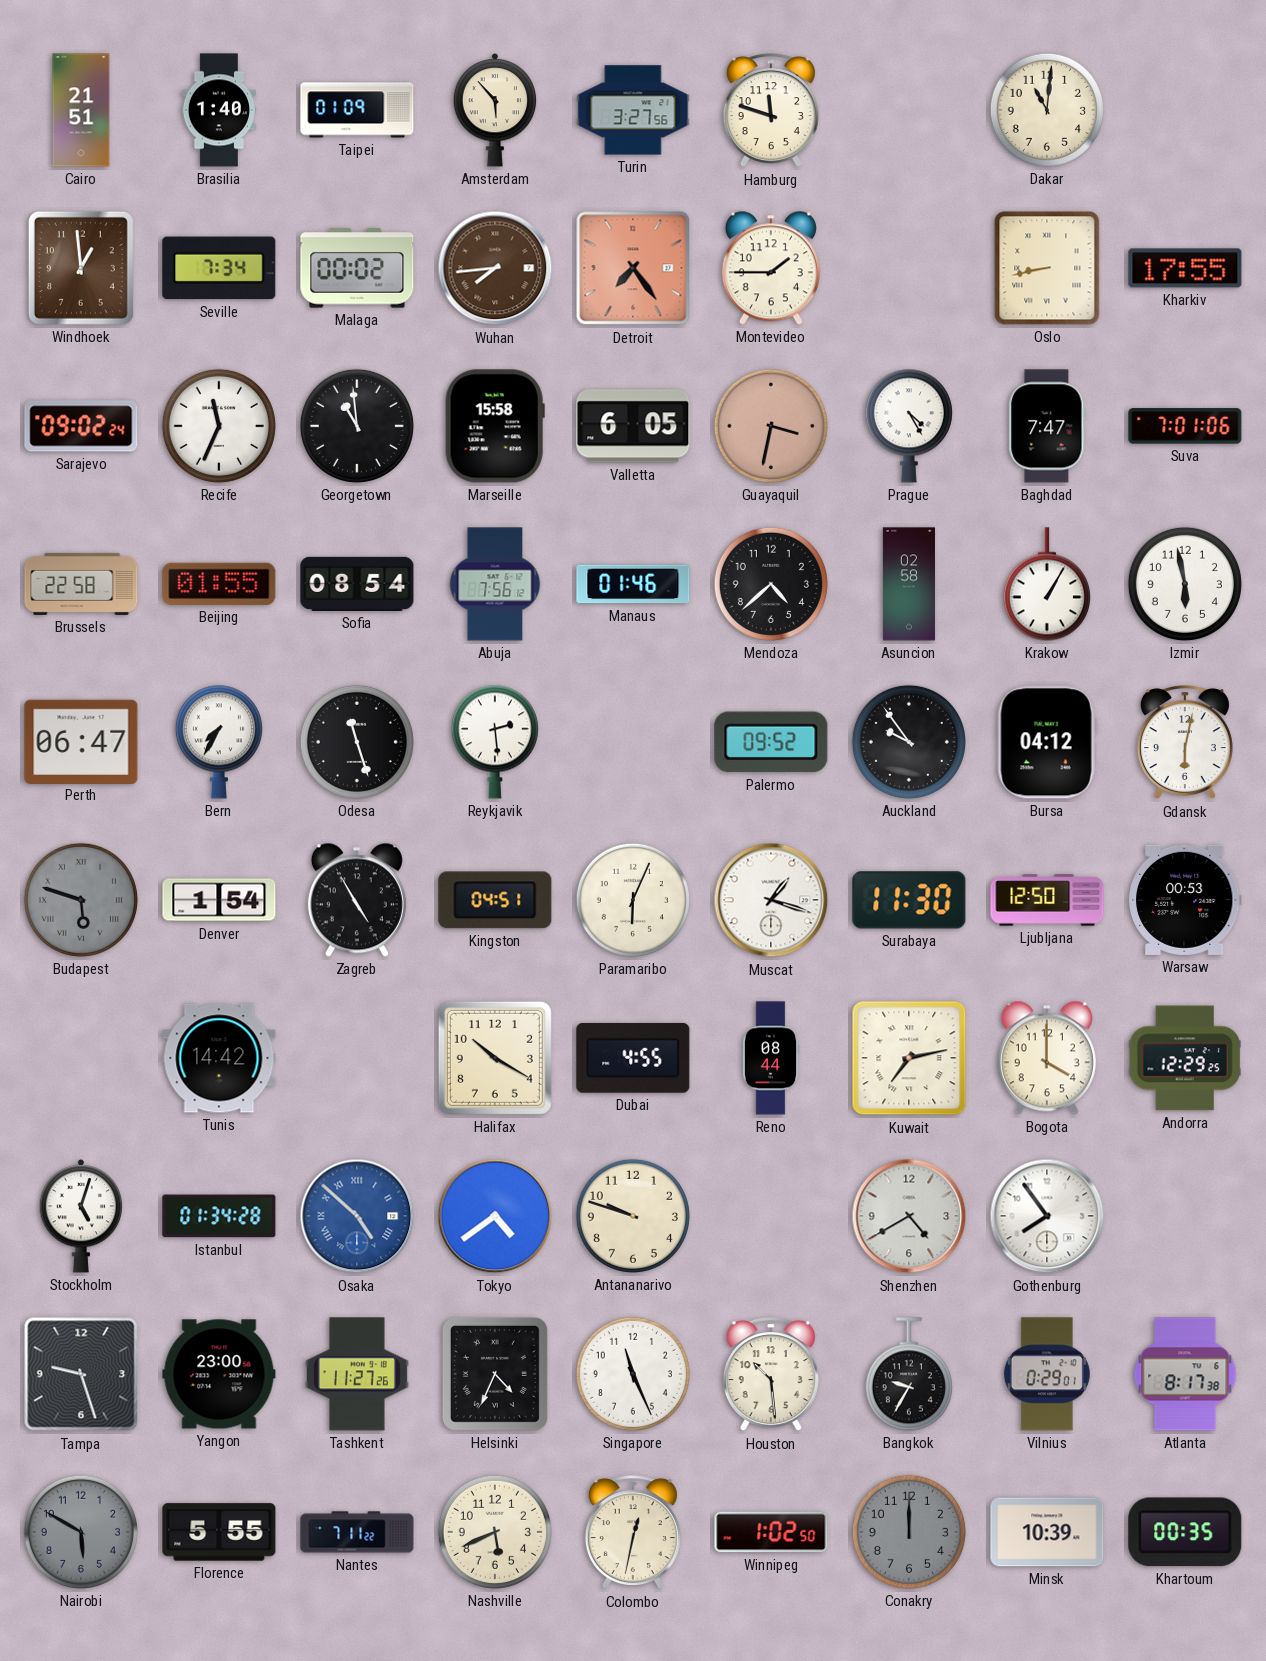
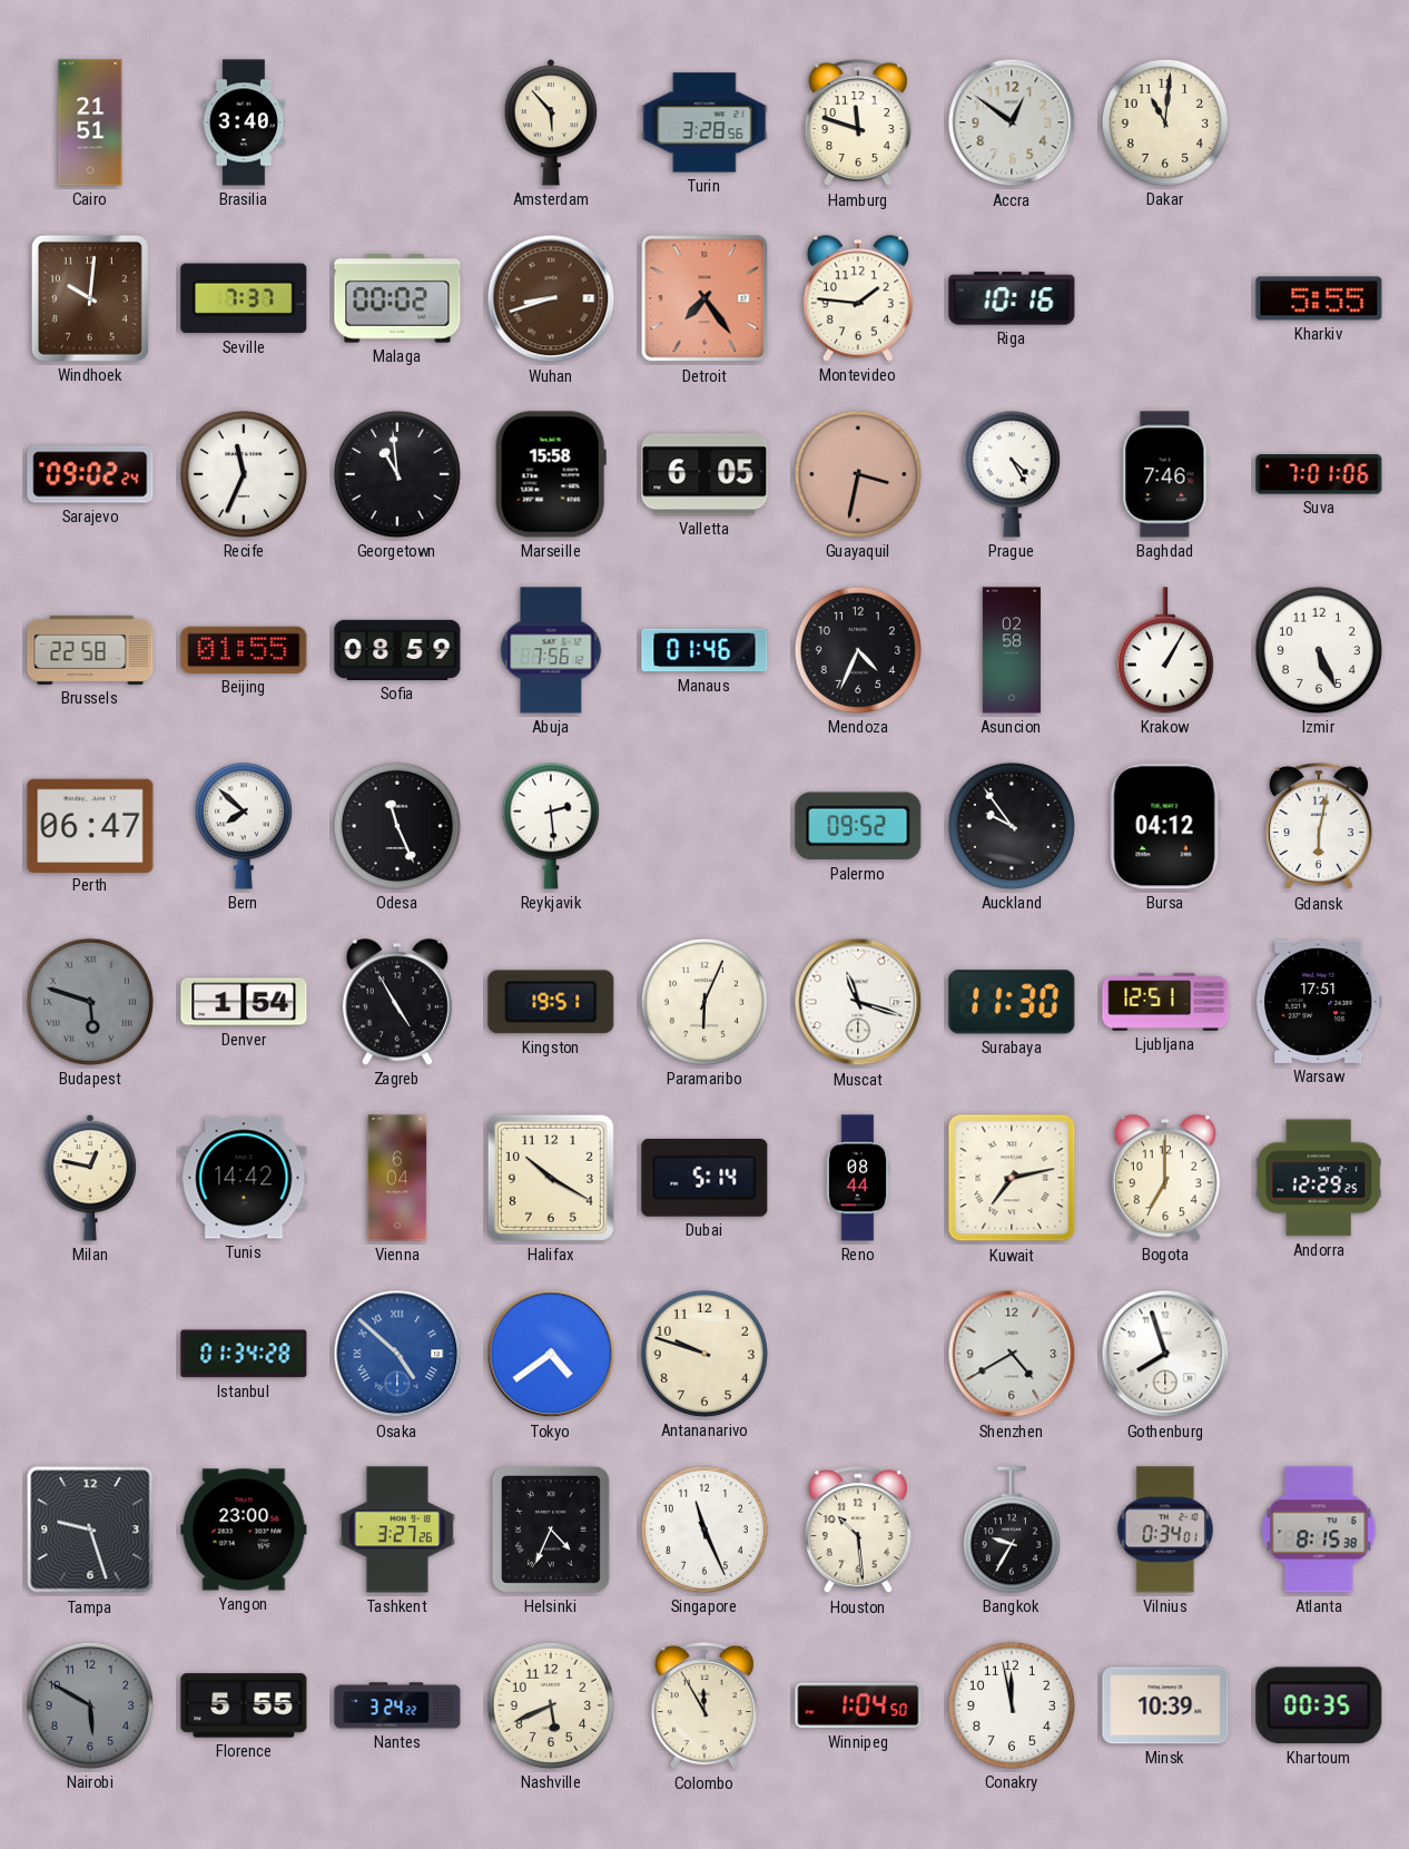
Brasilia: 1:40 -> 3:40 (244, 122)
Taipei: 01:09 -> none (357, 110)
Turin: 3:27 -> 3:28 (704, 122)
Accra: none -> 12:51 (1012, 122)
Windhoek: 12:59 -> 10:01 (90, 298)
Seville: 7:34 -> 7:37 (244, 298)
Wuhan: 7:44 -> 8:42 (551, 298)
Montevideo: 1:45 -> 1:46 (858, 298)
Riga: none -> 10:16 (1012, 298)
Oslo: 8:43 -> none (1047, 268)
Kharkiv: 17:55 -> 5:55 (1319, 298)
Baghdad: 7:47 -> 7:46 (1165, 474)
Sofia: 08:54 -> 08:59 (397, 650)
Mendoza: 4:38 -> 4:34 (858, 650)
Izmir: 5:58 -> 5:26 (1319, 650)
Bern: 7:35 -> 7:52 (244, 826)
Odesa: 11:27 -> 11:26 (397, 826)
Kingston: 04:51 -> 19:51 (551, 1002)
Muscat: 1:18 -> 11:18 (858, 1002)
Ljubljana: 12:50 -> 12:51 (1165, 1002)
Warsaw: 00:53 -> 17:51 (1319, 1002)
Milan: none -> 12:47 (90, 1178)
Vienna: none -> 6:04 (397, 1178)
Dubai: 4:55 -> 5:14 (704, 1178)
Bogota: 4:00 -> 7:00 (1165, 1178)
Stockholm: 5:03 -> none (81, 1216)
Gothenburg: 7:54 -> 7:57 (1165, 1354)
Tashkent: 11:27 -> 3:27 (397, 1530)
Vilnius: 0:29 -> 0:34 (1165, 1530)
Atlanta: 8:17 -> 8:15 (1319, 1530)
Nantes: 7:11 -> 3:24 (397, 1705)
Colombo: 12:32 -> 11:55 (704, 1707)
Winnipeg: 1:02 -> 1:04 (858, 1705)
Conakry: 12:00 -> 11:58 (1012, 1705)
Conakry dial: grey -> white (1012, 1705)
